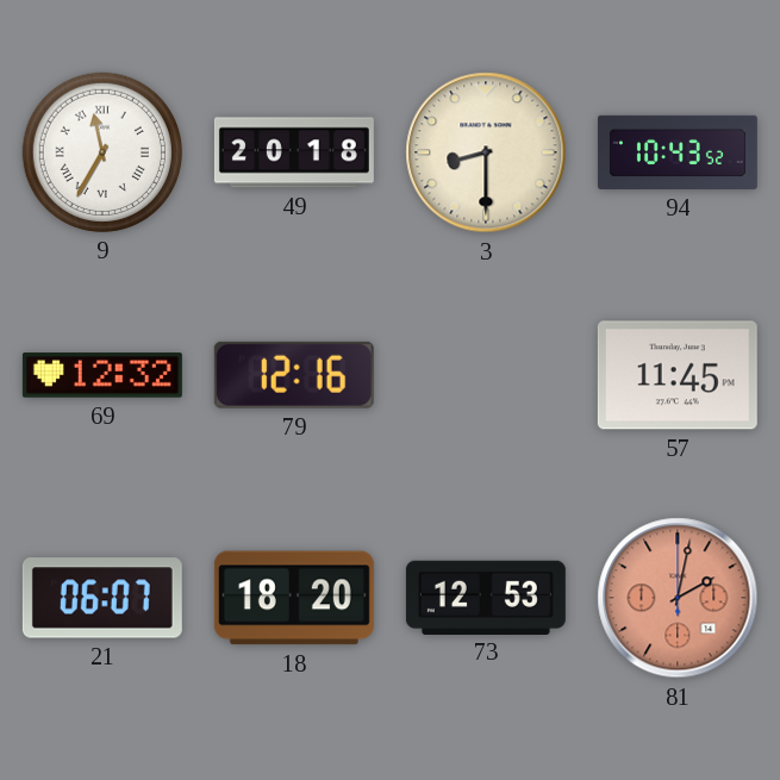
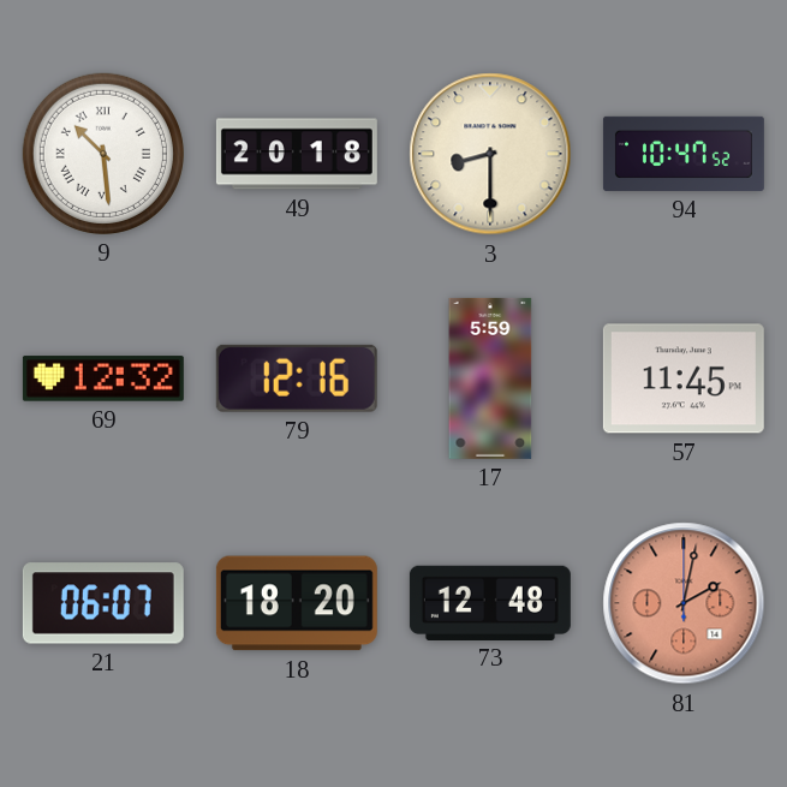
9: 11:35 -> 10:29 (103, 154)
94: 10:43 -> 10:47 (684, 154)
17: none -> 5:59 (490, 378)
73: 12:53 -> 12:48 (490, 602)
